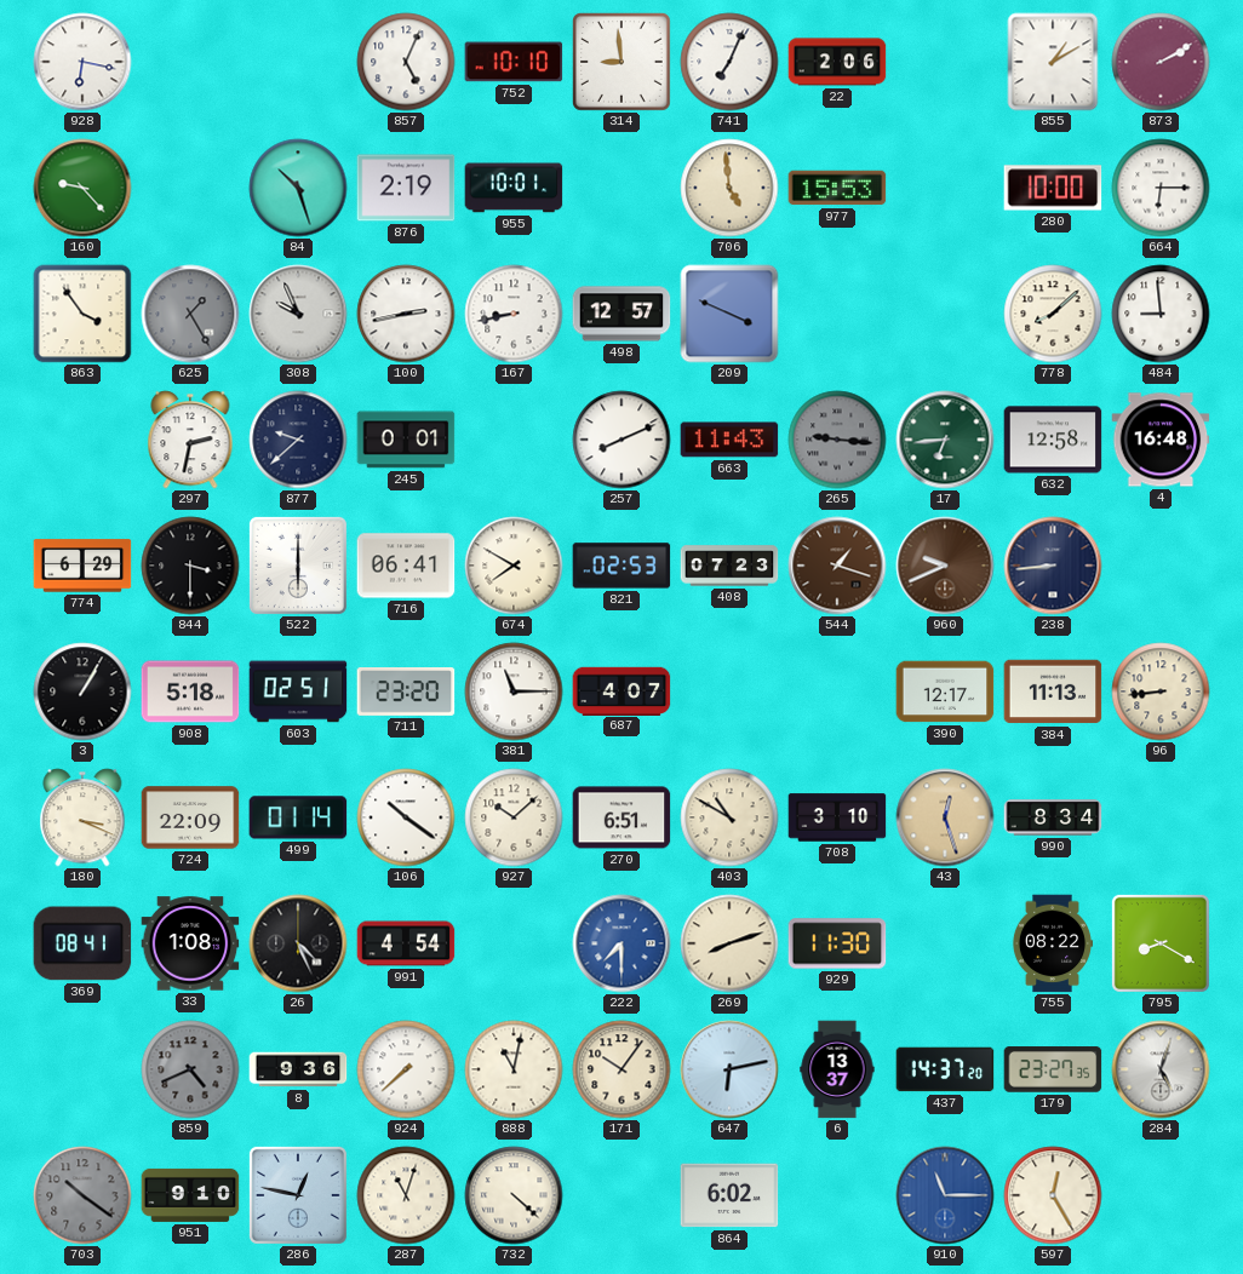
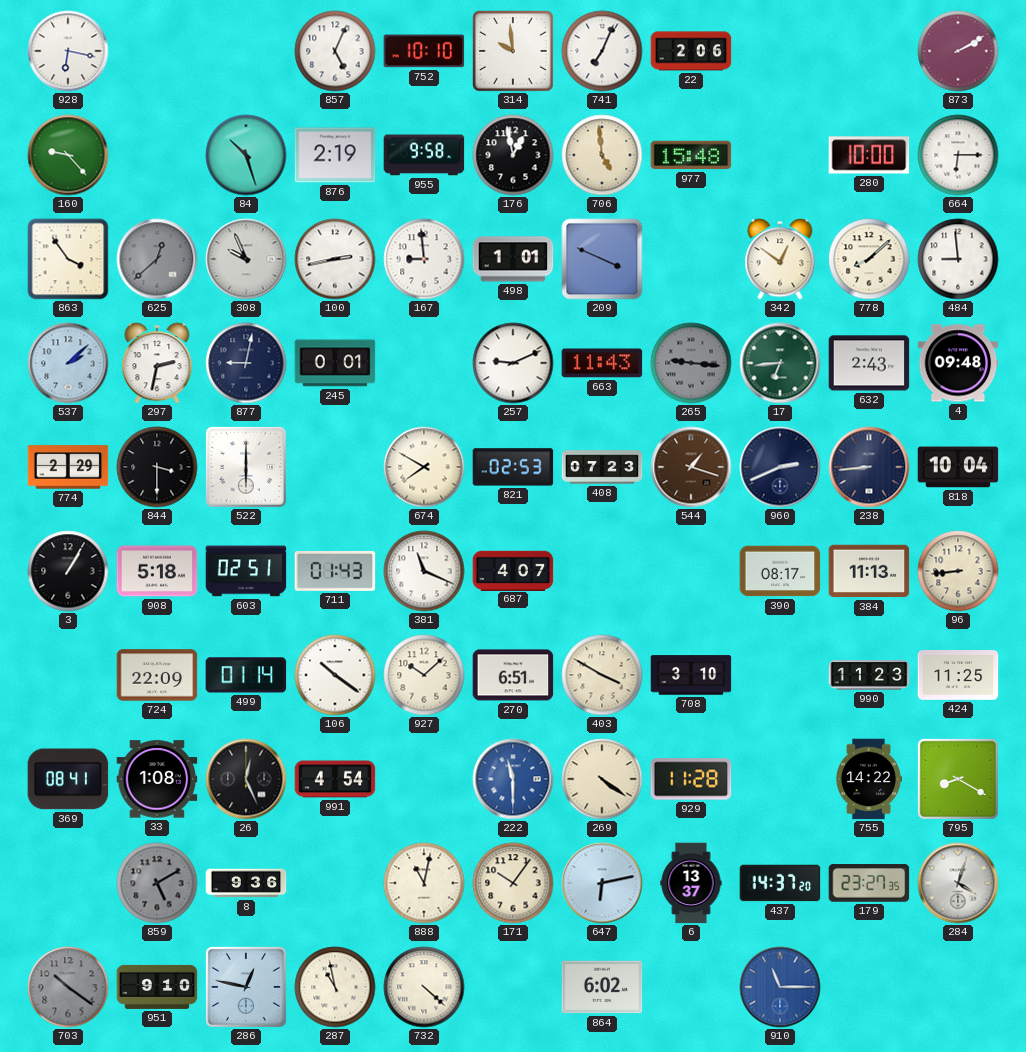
314: 8:59 -> 9:59 (513, 51)
855: 1:10 -> none (1053, 62)
955: 10:01 -> 9:58 (424, 155)
176: none -> 12:58 (513, 155)
977: 15:53 -> 15:48 (691, 155)
625: 1:25 -> 12:38 (157, 259)
167: 8:43 -> 8:59 (424, 259)
498: 12:57 -> 1:01 (513, 259)
342: none -> 12:51 (780, 259)
537: none -> 2:08 (68, 363)
877: 9:38 -> 9:02 (246, 363)
257: 8:11 -> 9:11 (513, 363)
632: 12:58 -> 2:43 (869, 363)
4: 16:48 -> 09:48 (958, 363)
774: 6:29 -> 2:29 (68, 467)
716: 06:41 -> none (406, 566)
960: 9:41 -> 2:41 (780, 467)
960 dial: brown -> navy (780, 467)
818: none -> 10:04 (958, 467)
711: 23:20 -> 01:43 (335, 572)
381: 11:15 -> 11:19 (424, 571)
390: 12:17 -> 08:17 (780, 571)
180: 3:19 -> none (82, 817)
403: 10:50 -> 3:50 (602, 675)
43: 12:27 -> none (945, 817)
990: 8:34 -> 11:23 (869, 675)
424: none -> 11:25 (958, 675)
26: 4:26 -> 12:26 (246, 779)
222: 7:30 -> 11:30 (513, 779)
269: 8:12 -> 4:21 (602, 779)
929: 11:30 -> 11:28 (691, 779)
755: 08:22 -> 14:22 (868, 779)
859: 4:41 -> 5:10 (157, 883)
924: 7:38 -> none (406, 1069)
284: 5:03 -> 4:03 (958, 883)
287: 11:03 -> 10:58 (335, 987)
597: 12:25 -> none (1053, 1195)
